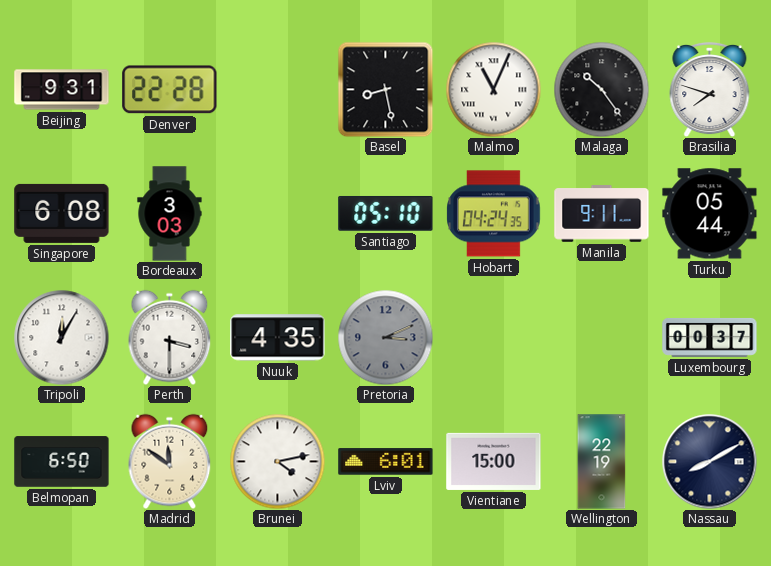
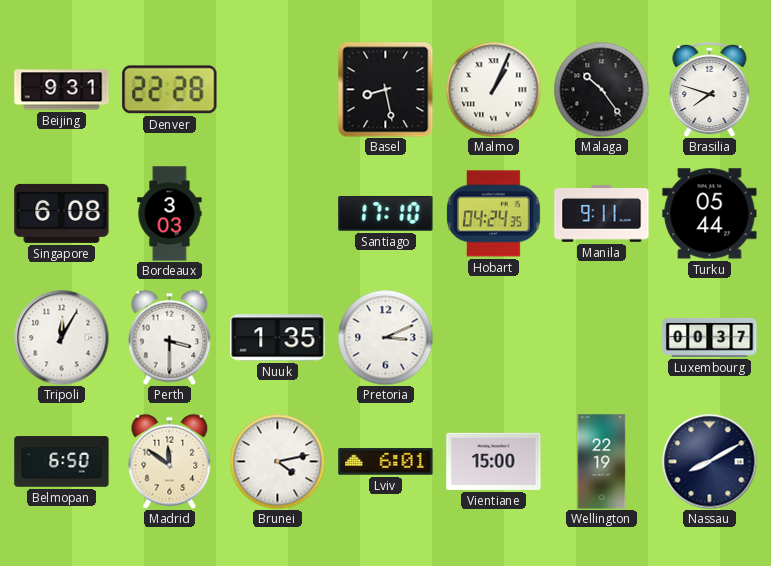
Malmo: 11:04 -> 1:04 (493, 89)
Santiago: 05:10 -> 17:10 (386, 213)
Nuuk: 4:35 -> 1:35 (278, 338)
Pretoria dial: grey -> white (385, 337)
